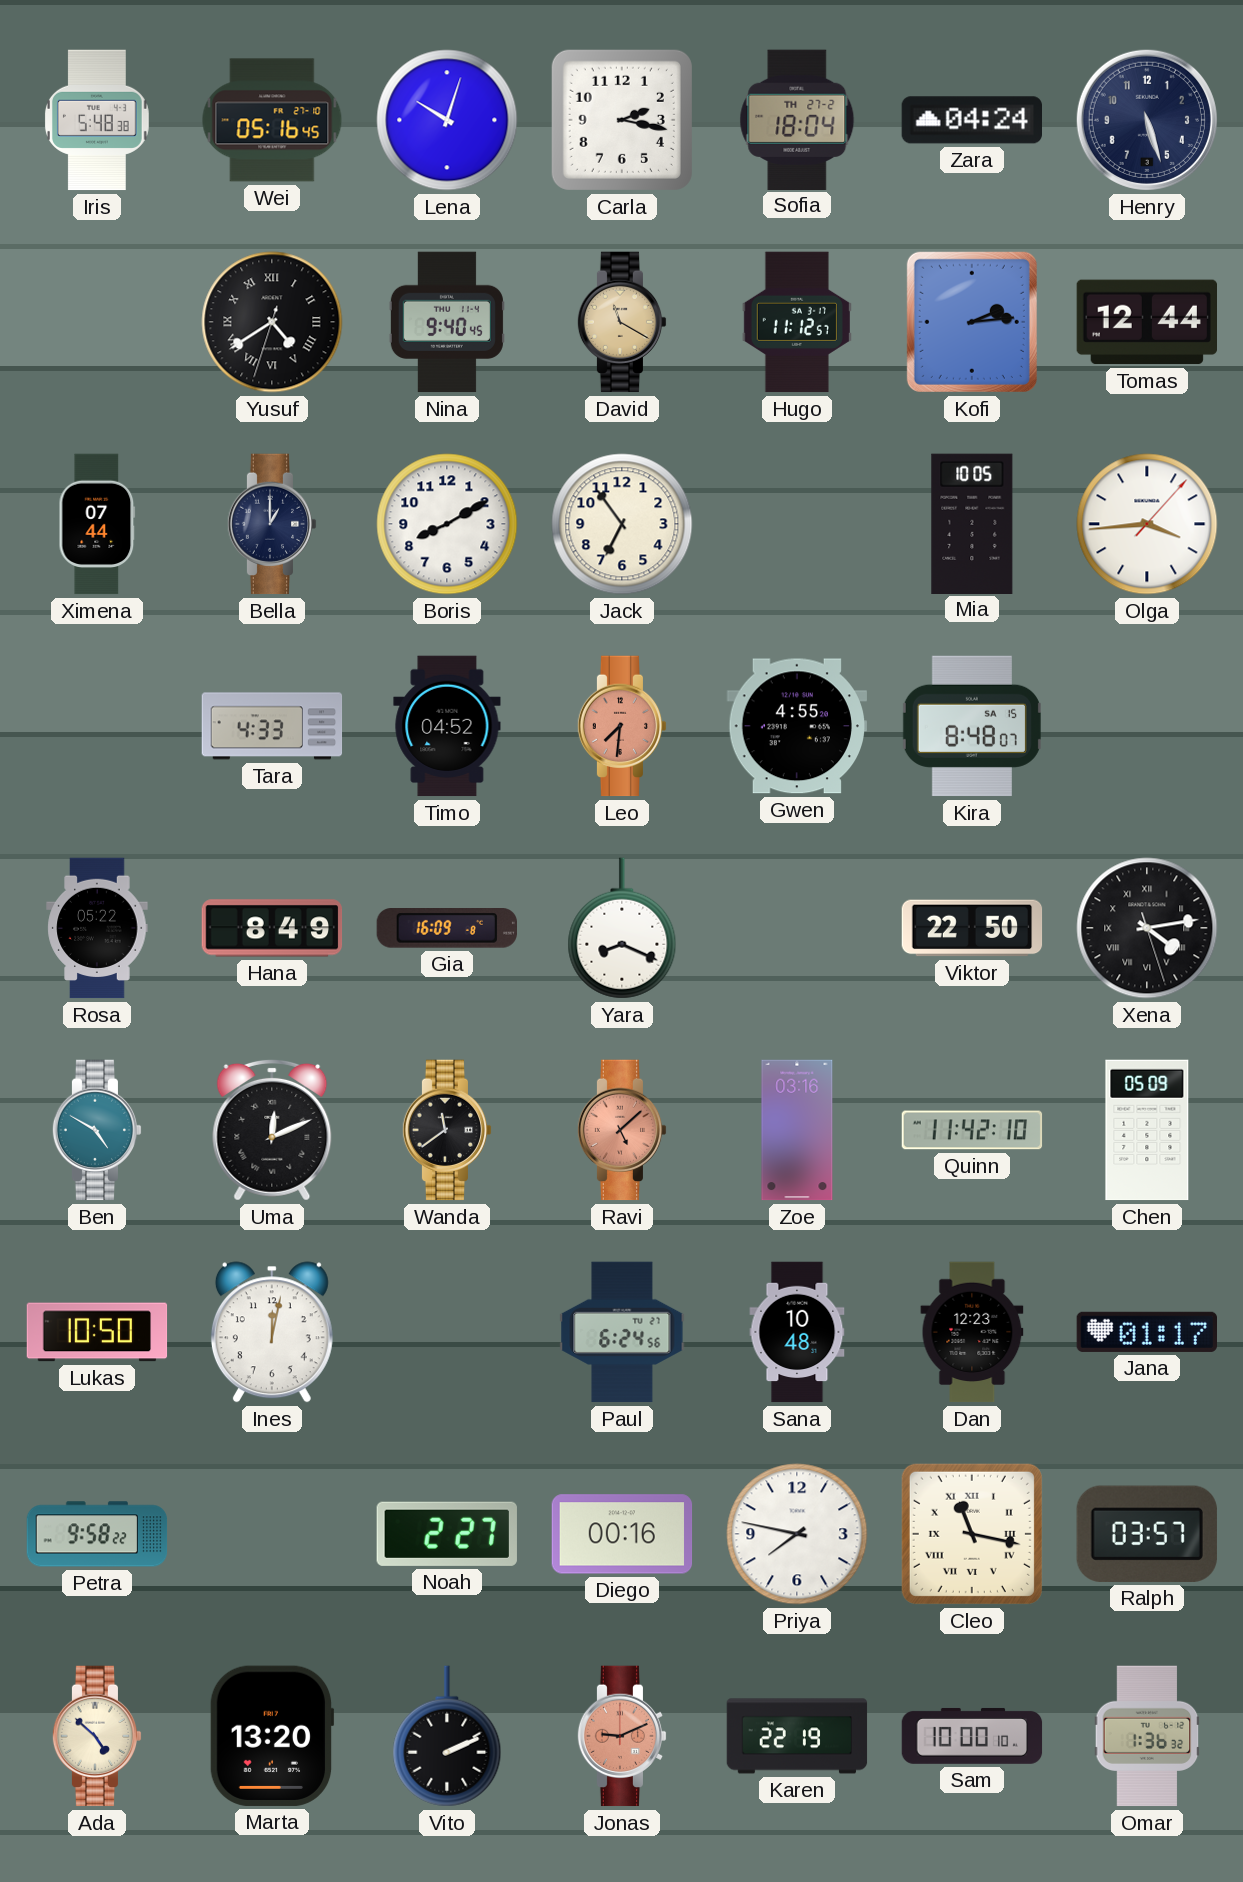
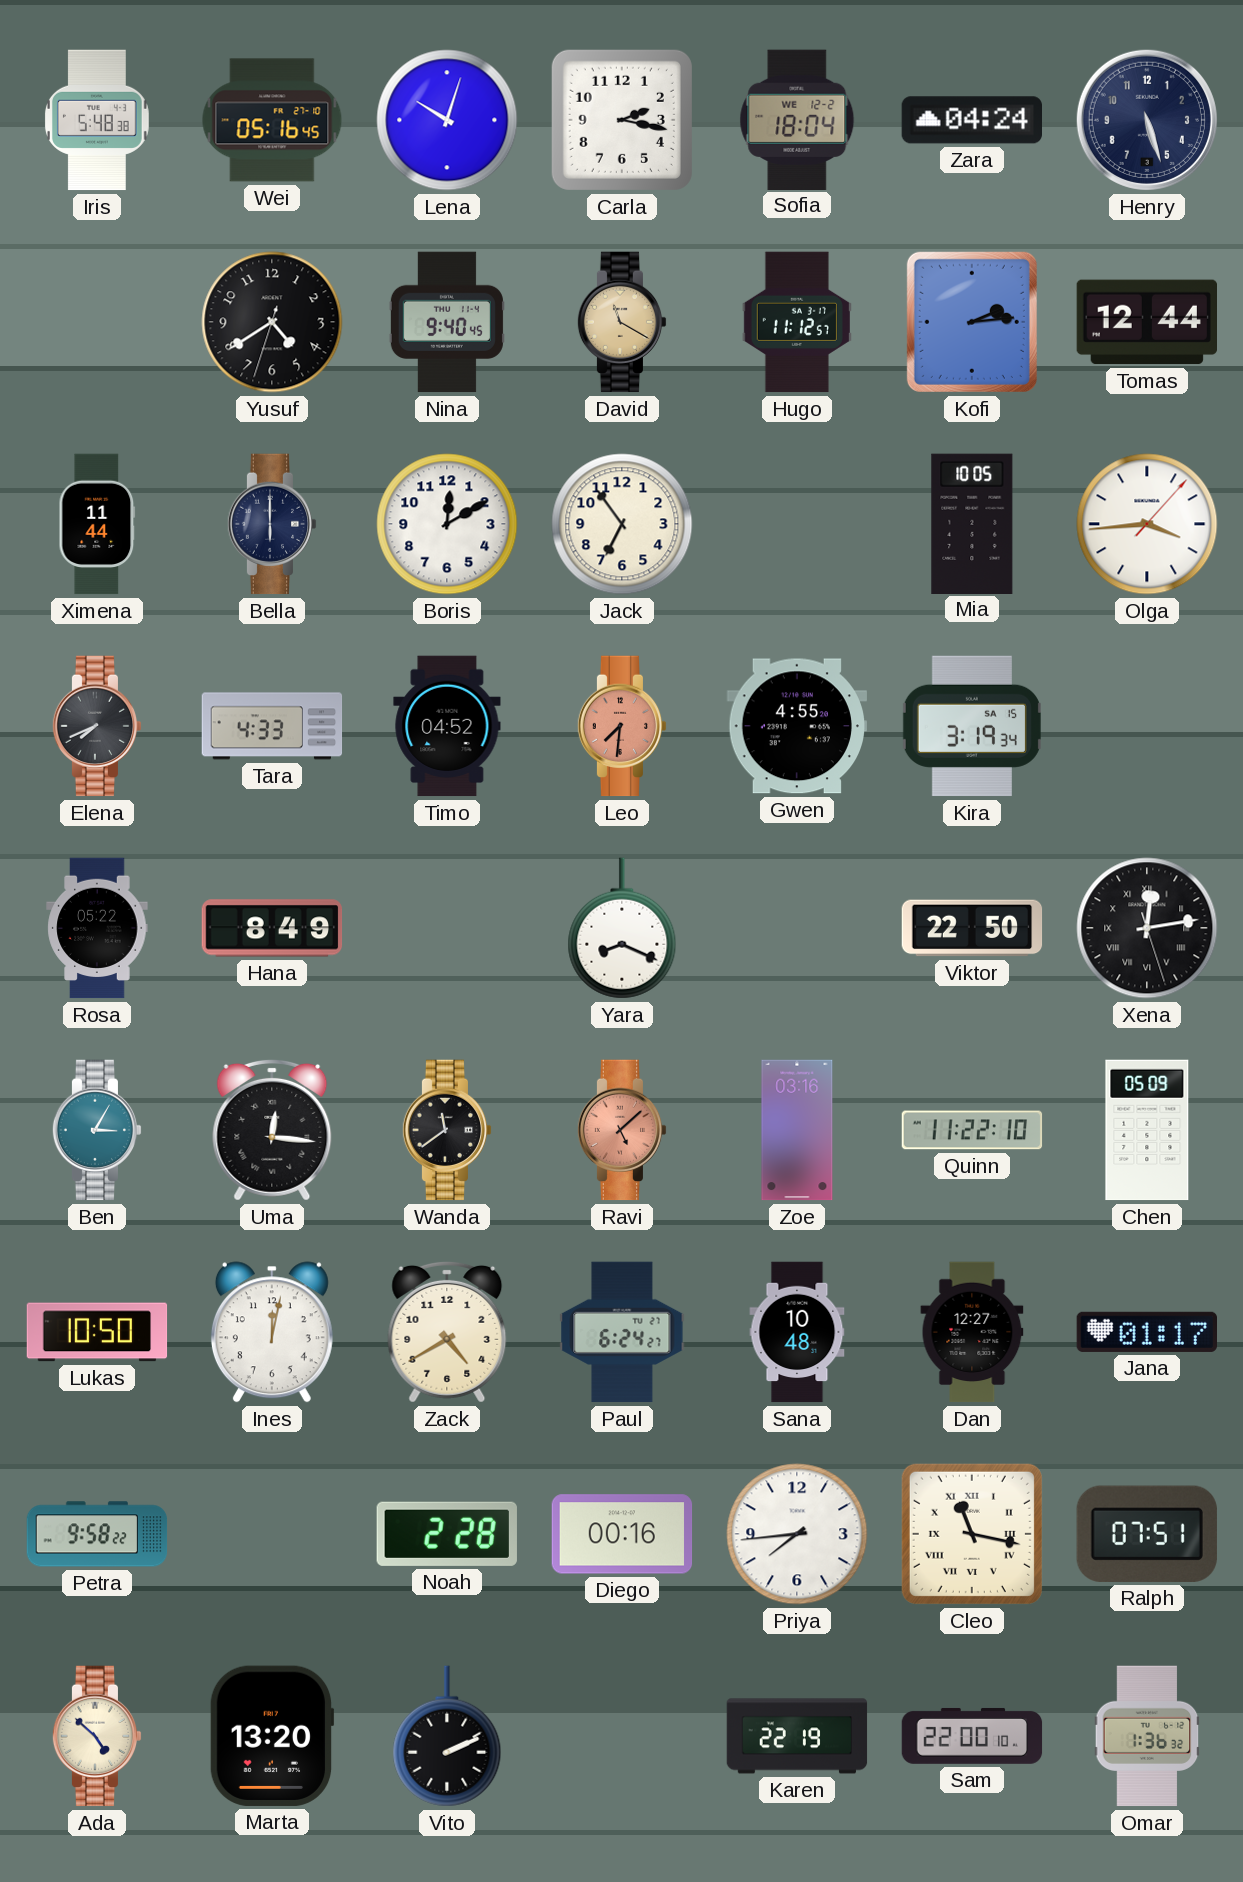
Sofia date: TH 27-2 -> WE 12-2 (797, 119)
Yusuf numerals: Roman -> Arabic (272, 322)
Ximena: 07:44 -> 11:44 (97, 524)
Bella: 1:00 -> 6:00 (272, 524)
Boris: 8:10 -> 12:10 (447, 524)
Elena: none -> 7:41 (97, 726)
Kira: 8:48 -> 3:19 (972, 726)
Gia: 16:09 -> none (446, 929)
Xena: 4:13 -> 12:13 (1147, 928)
Ben: 4:50 -> 3:05 (97, 1130)
Uma: 12:11 -> 12:16 (272, 1130)
Quinn: 11:42 -> 11:22 (972, 1130)
Zack: none -> 4:40 (447, 1332)
Paul: 6:24:56 -> 6:24:27 (622, 1332)
Dan: 12:23 -> 12:27 (972, 1332)
Noah: 2:27 -> 2:28 (447, 1534)
Priya: 7:47 -> 7:44 (797, 1534)
Ralph: 03:57 -> 07:51 (1147, 1534)
Jonas: 9:11 -> none (622, 1736)
Sam: 10:00 -> 22:00 (972, 1736)
